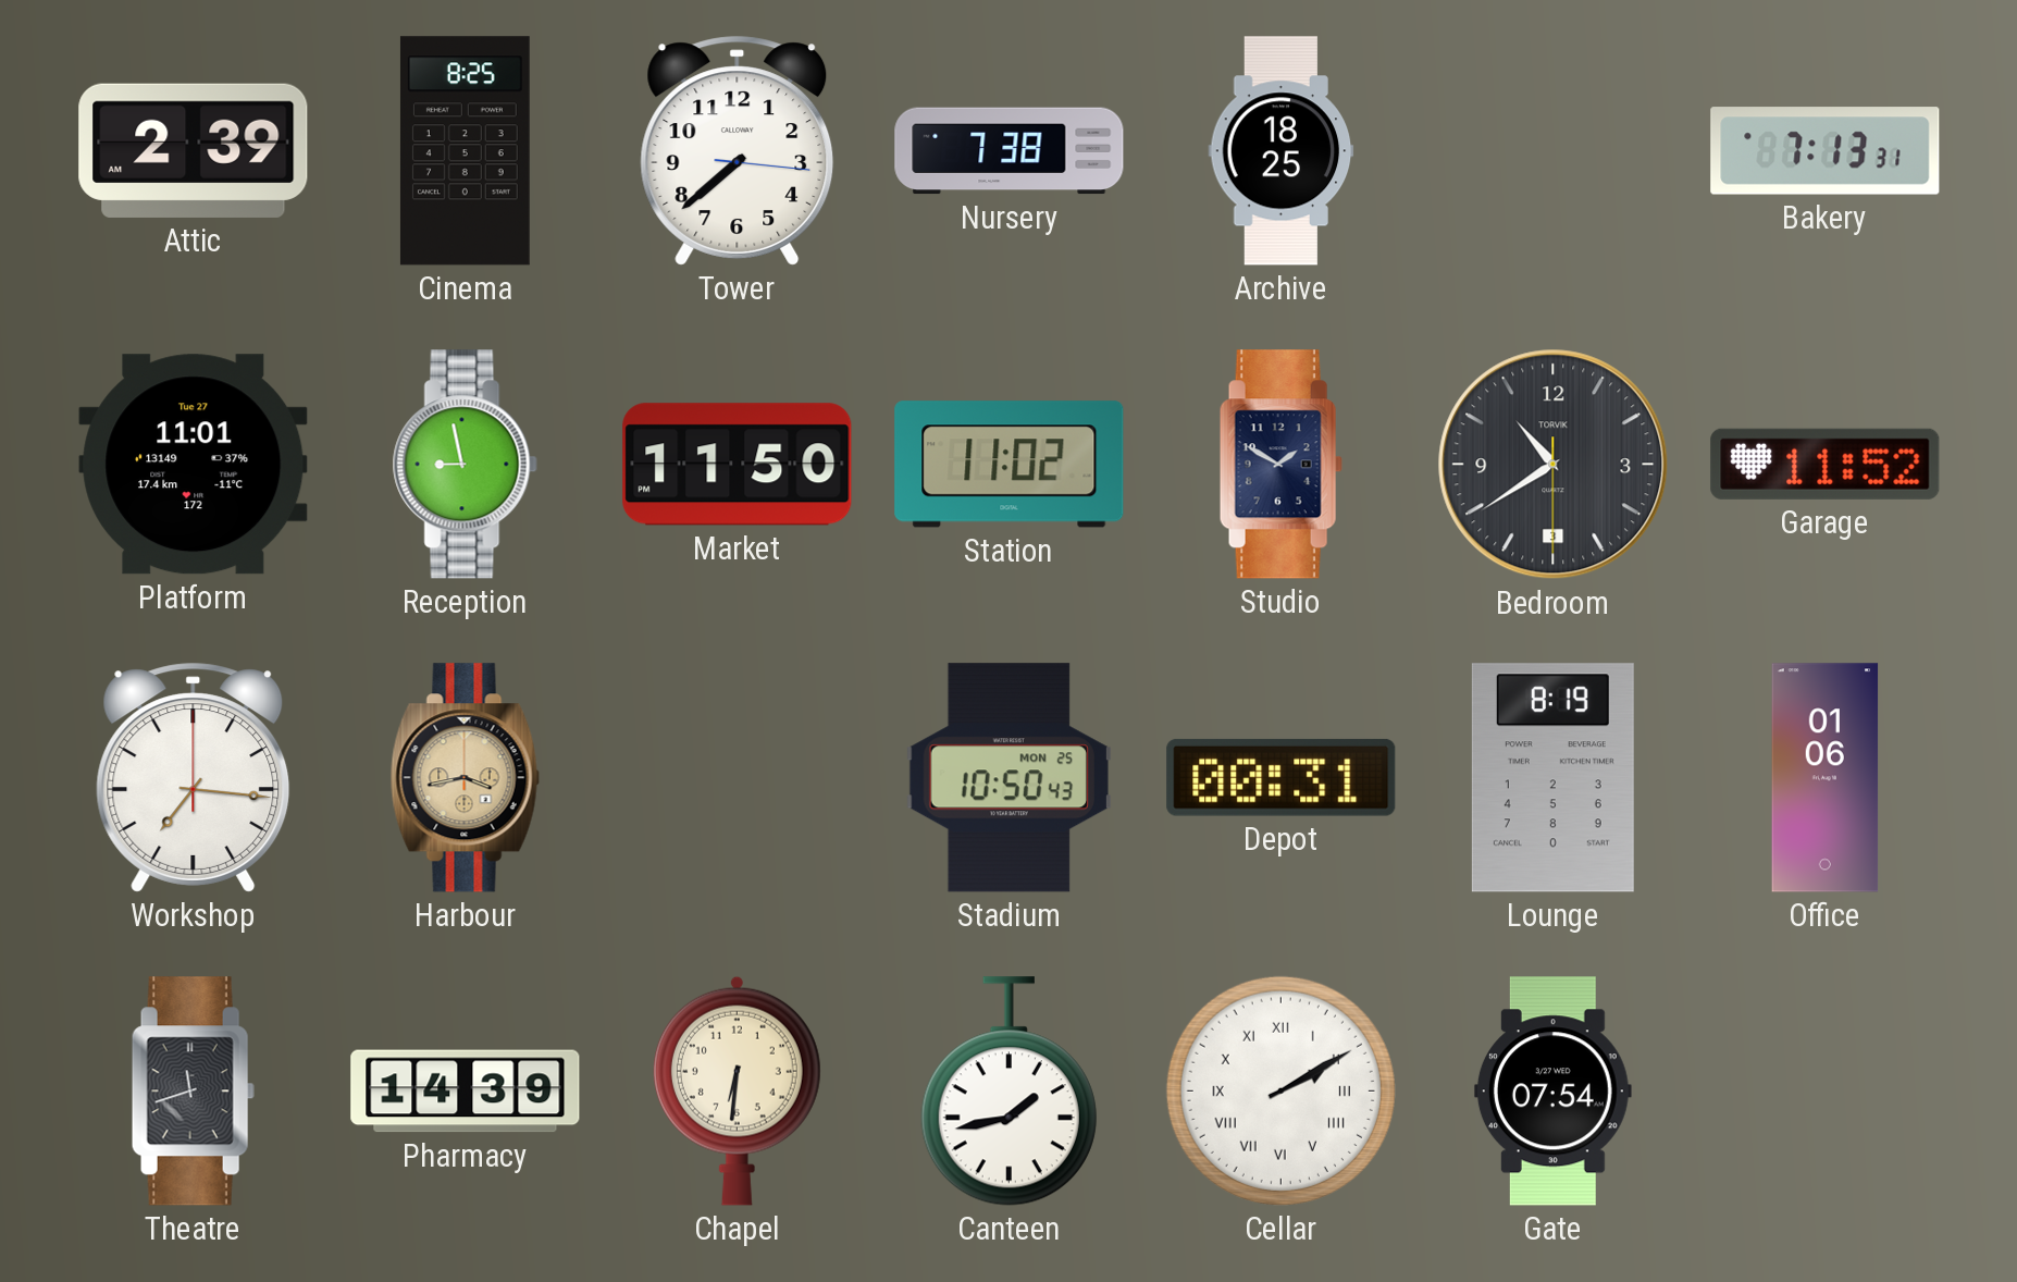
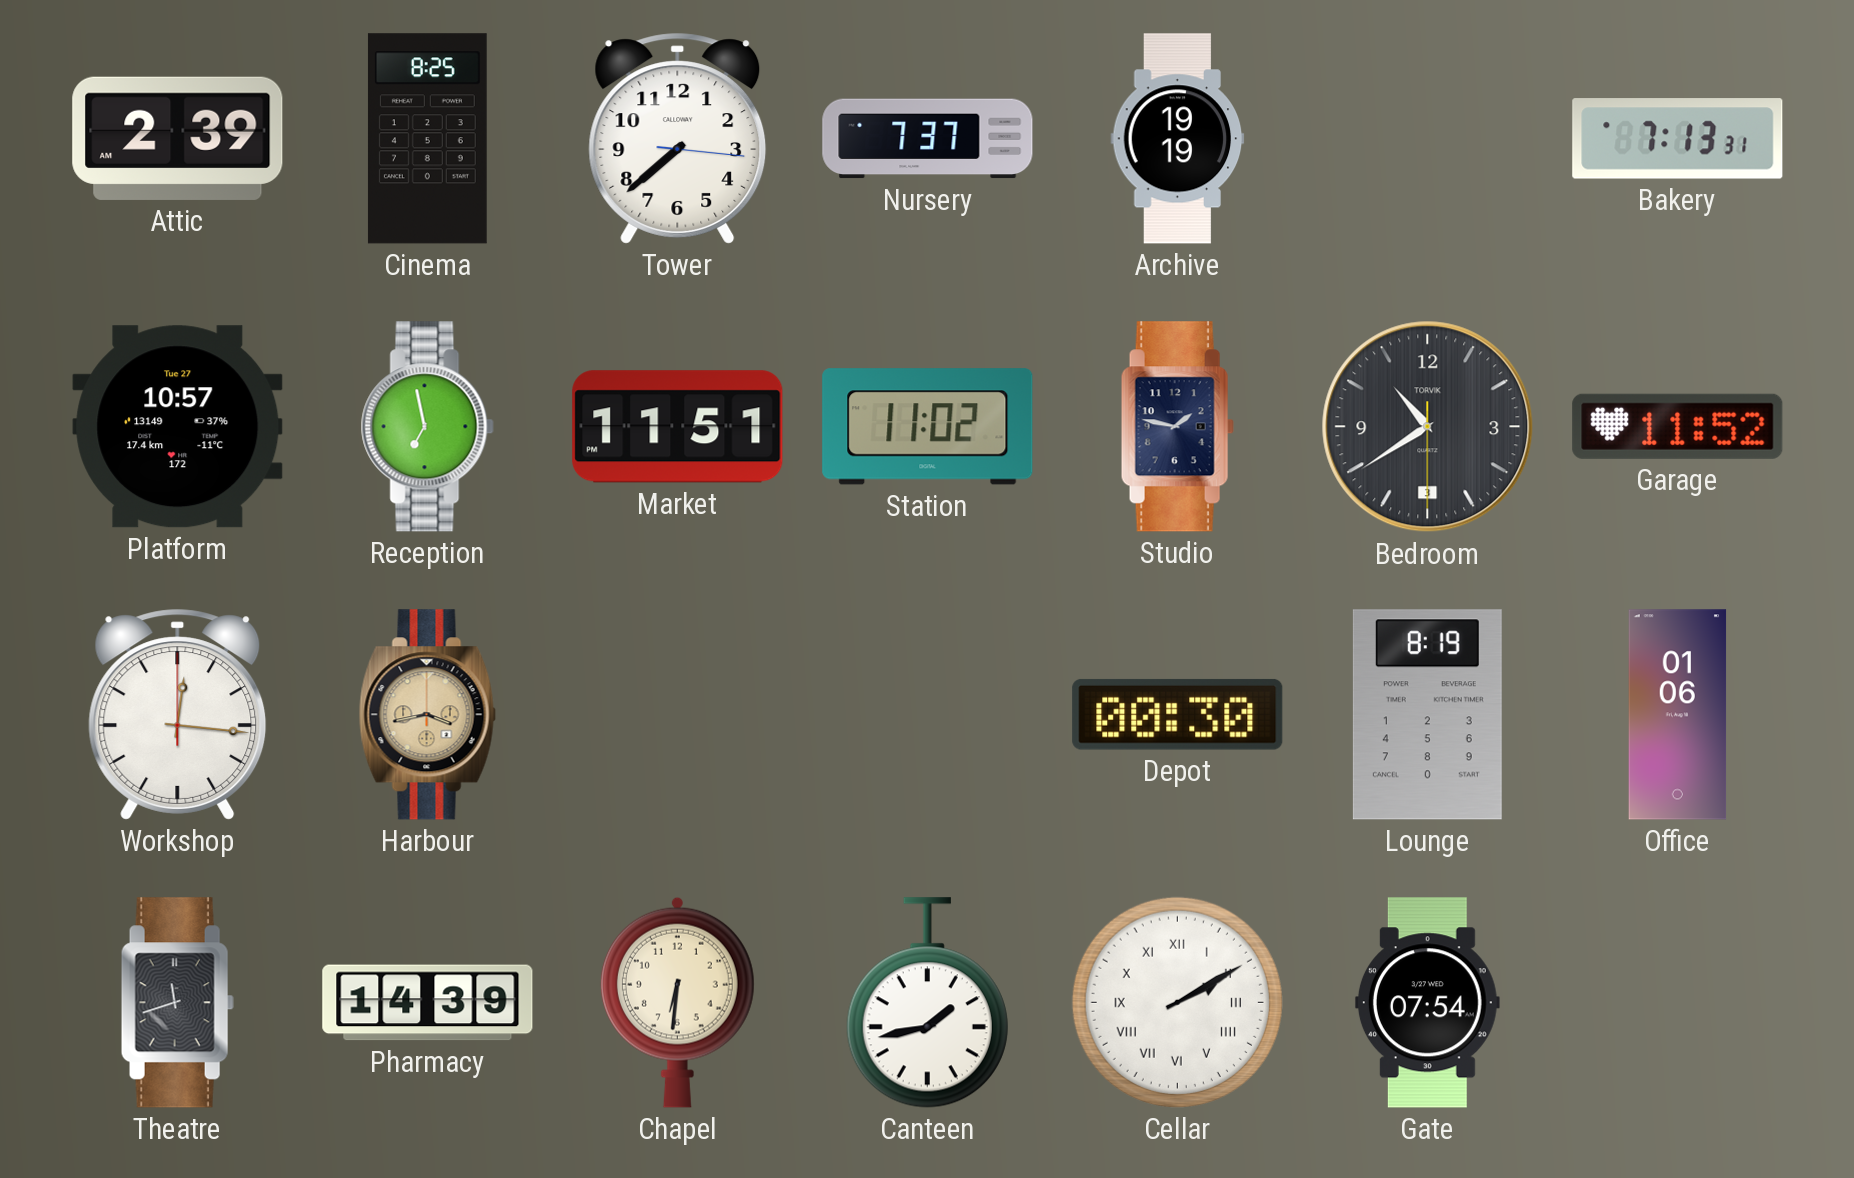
Nursery: 7:38 -> 7:37 (928, 139)
Archive: 18:25 -> 19:19 (1178, 139)
Platform: 11:01 -> 10:57 (178, 427)
Reception: 8:58 -> 6:58 (427, 427)
Market: 11:50 -> 11:51 (678, 427)
Studio: 1:50 -> 1:47 (1177, 427)
Workshop: 7:16 -> 12:16 (178, 715)
Stadium: 10:50 -> none (1009, 778)
Depot: 00:31 -> 00:30 (1178, 714)
